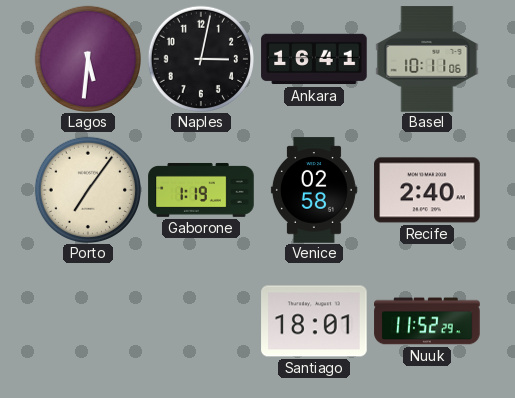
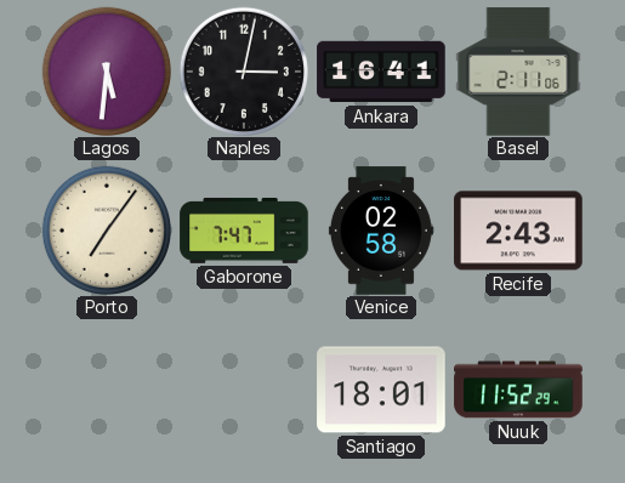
Basel: 10:11 -> 2:11 (518, 72)
Gaborone: 1:19 -> 7:47 (244, 231)
Recife: 2:40 -> 2:43 (518, 231)
